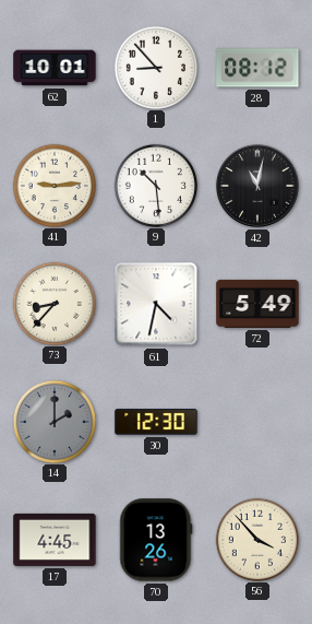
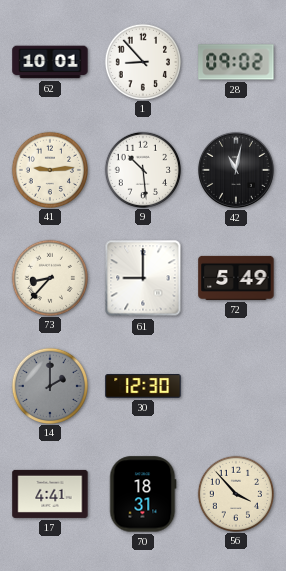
28: 08:12 -> 09:02 (236, 62)
61: 4:32 -> 9:00 (143, 278)
17: 4:45 -> 4:41 (50, 494)
70: 13:26 -> 18:31 (143, 494)
